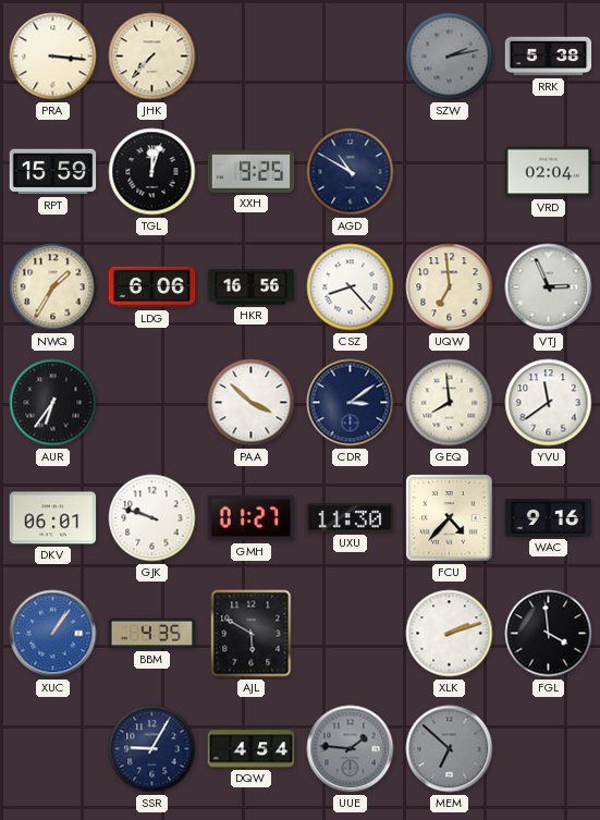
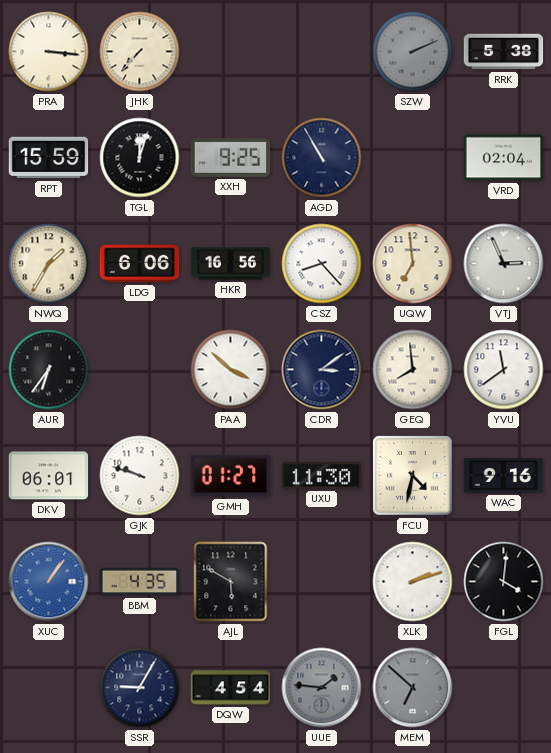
SZW: 2:13 -> 2:11 (413, 52)
AGD: 10:50 -> 10:55 (322, 158)
FCU: 4:37 -> 4:32 (413, 476)
FGL: 3:59 -> 4:01 (504, 582)
